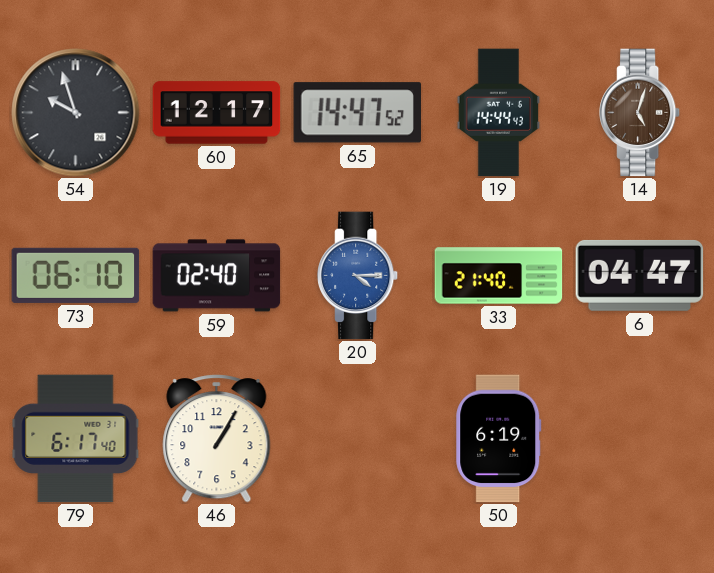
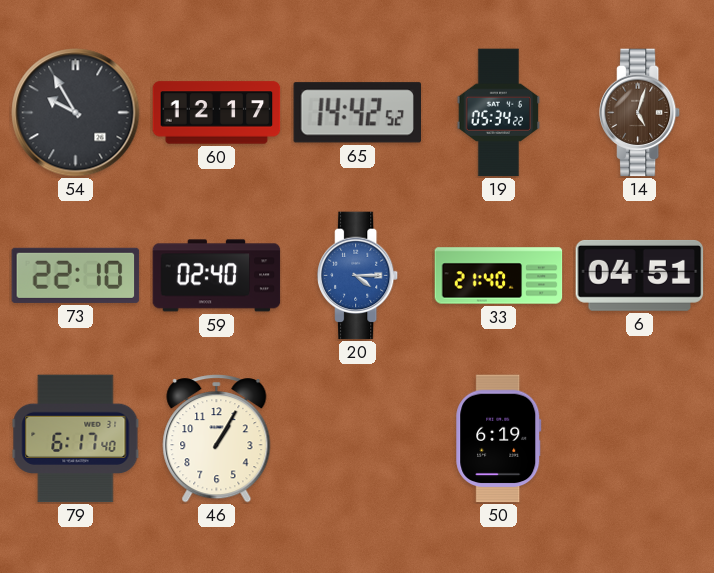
54: 9:57 -> 9:55 (76, 113)
65: 14:47 -> 14:42 (357, 113)
19: 14:44 -> 05:34 (499, 113)
73: 06:10 -> 22:10 (76, 275)
6: 04:47 -> 04:51 (640, 275)
